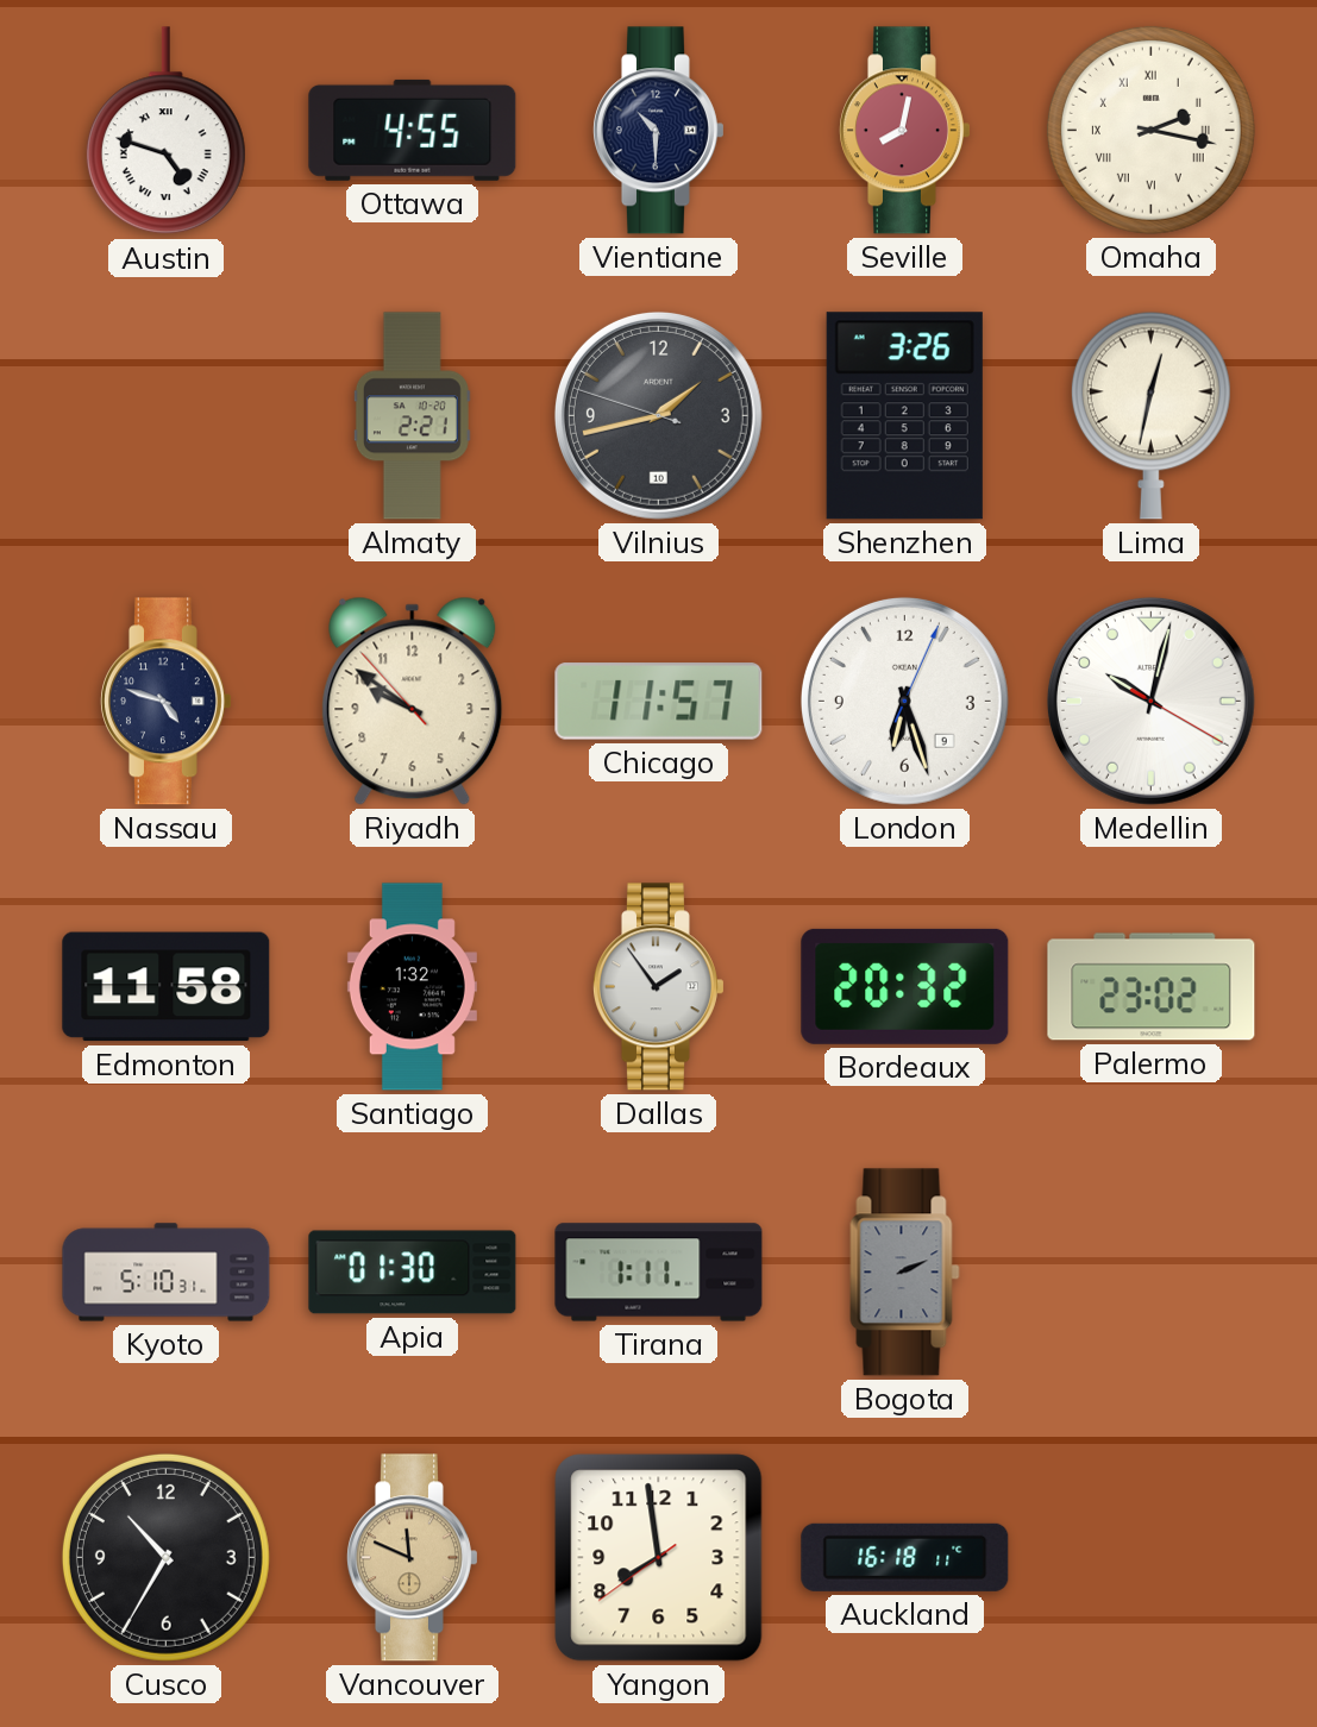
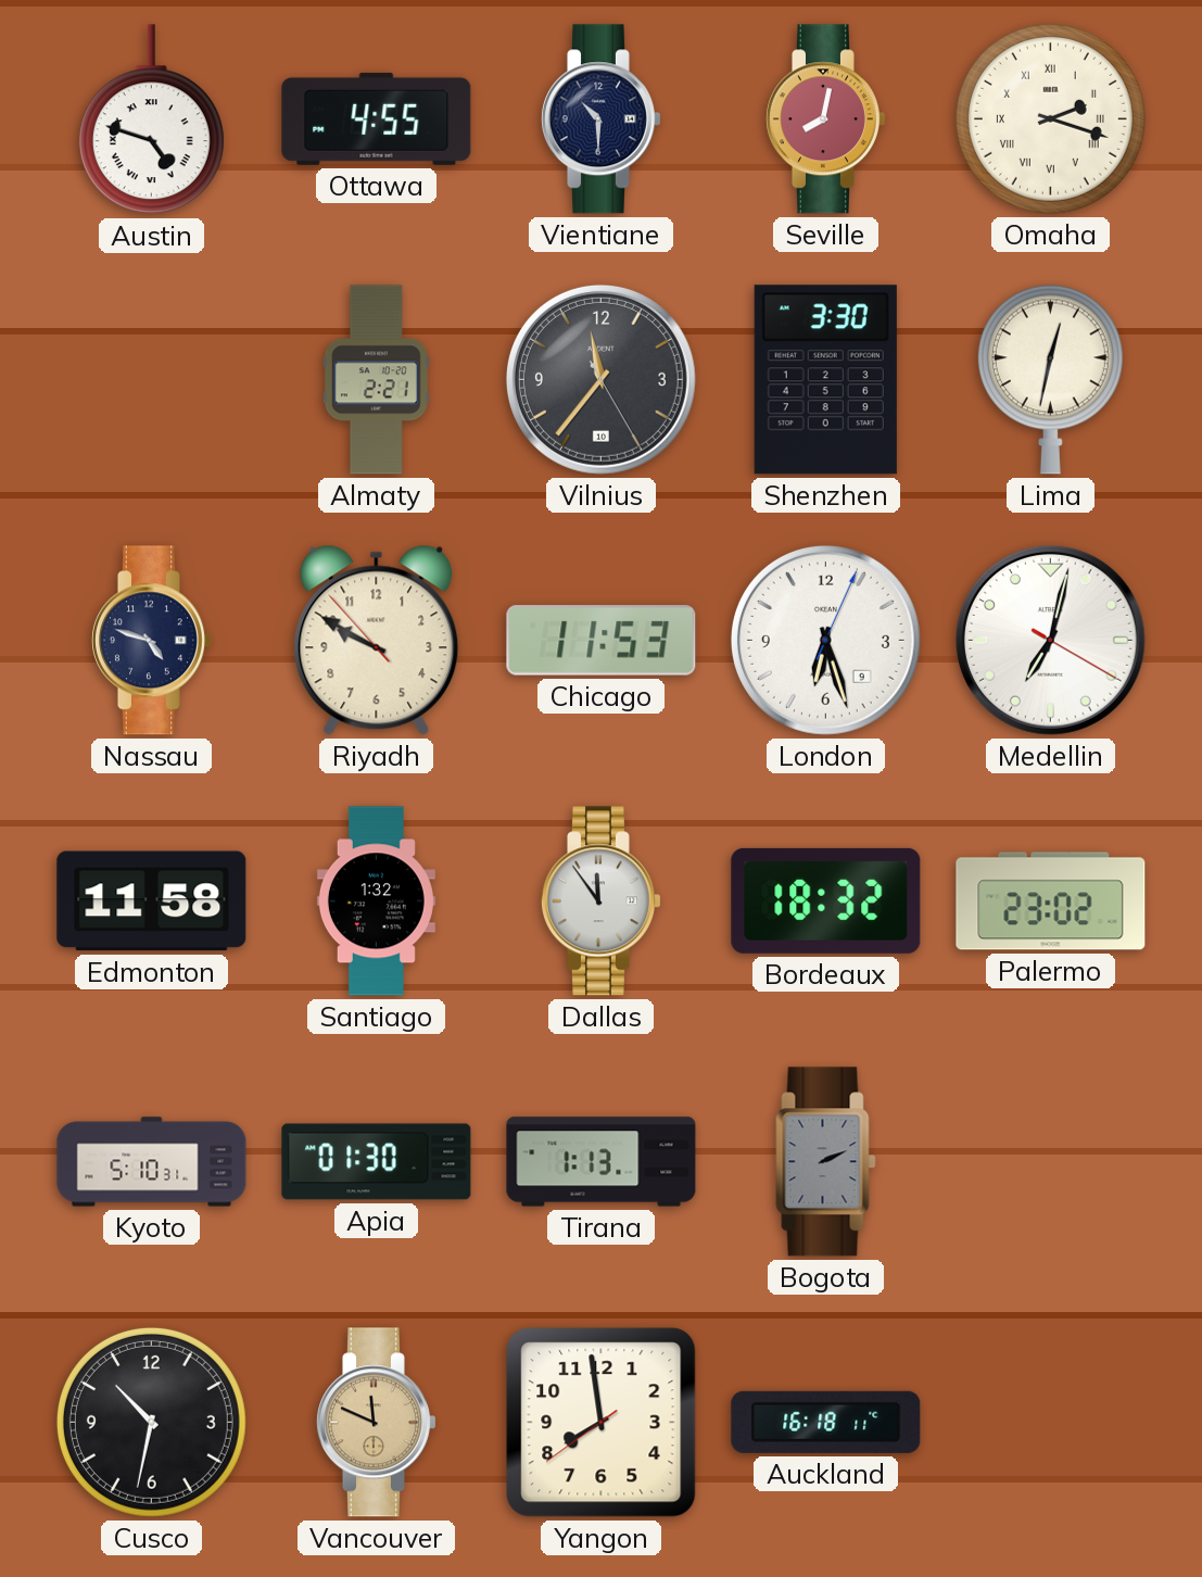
Omaha: 2:17 -> 2:18 (1050, 118)
Vilnius: 1:42 -> 11:36 (600, 379)
Shenzhen: 3:26 -> 3:30 (825, 380)
Riyadh: 9:50 -> 9:49 (377, 640)
Chicago: 11:57 -> 11:53 (602, 641)
Medellin: 10:02 -> 7:02 (1050, 640)
Dallas: 1:54 -> 11:54 (600, 901)
Bordeaux: 20:32 -> 18:32 (826, 900)
Tirana: 1:11 -> 1:13 (602, 1162)
Cusco: 10:35 -> 10:32 (151, 1422)
